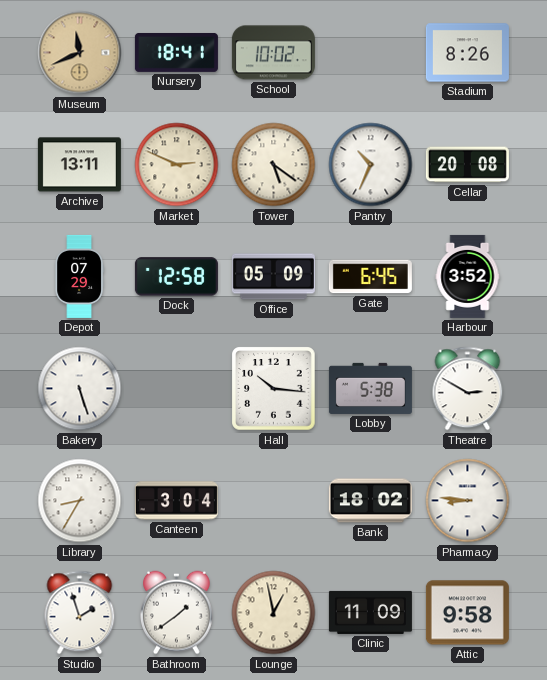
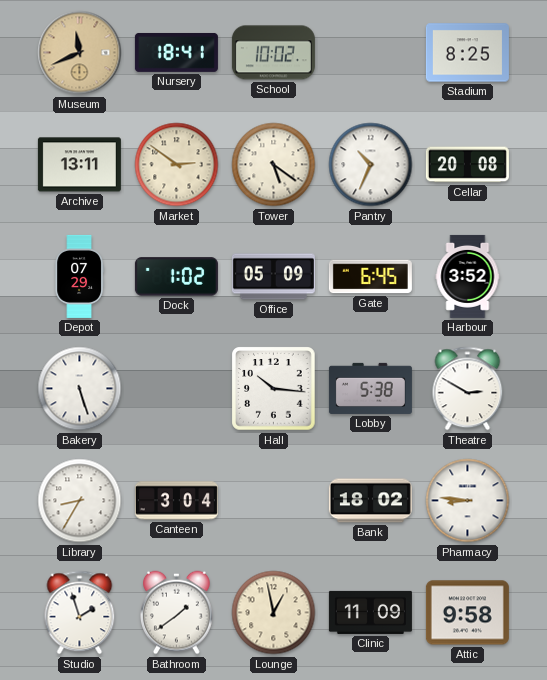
Stadium: 8:26 -> 8:25 (467, 53)
Market: 2:49 -> 2:51 (177, 165)
Dock: 12:58 -> 1:02 (176, 277)
